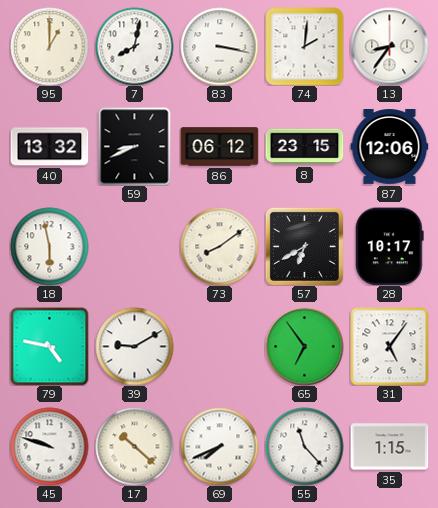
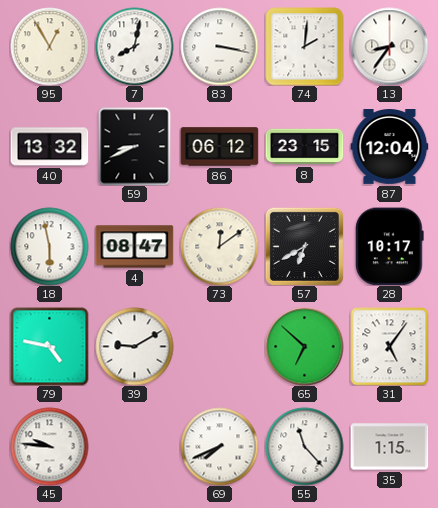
95: 1:00 -> 12:55 (49, 46)
87: 12:06 -> 12:04 (389, 147)
4: none -> 08:47 (134, 247)
73: 8:09 -> 12:09 (219, 246)
65: 6:54 -> 6:52 (304, 346)
45: 9:48 -> 9:46 (49, 446)
17: 10:22 -> none (134, 446)
